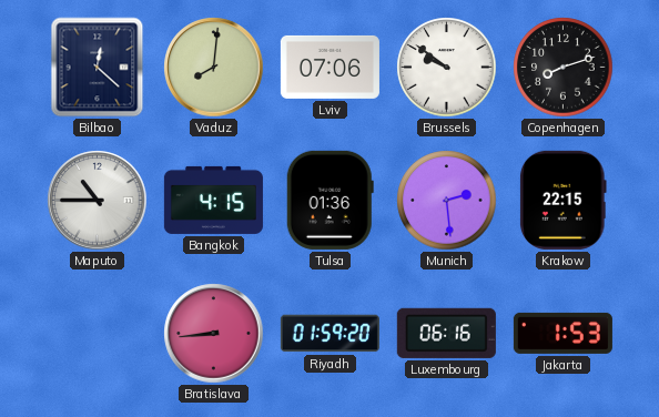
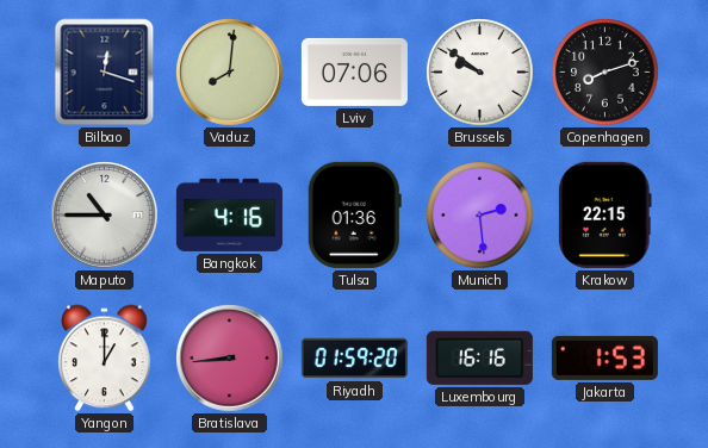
Bilbao: 12:22 -> 12:18 (105, 73)
Bangkok: 4:15 -> 4:16 (229, 214)
Yangon: none -> 1:00 (105, 359)
Luxembourg: 06:16 -> 16:16 (479, 357)
